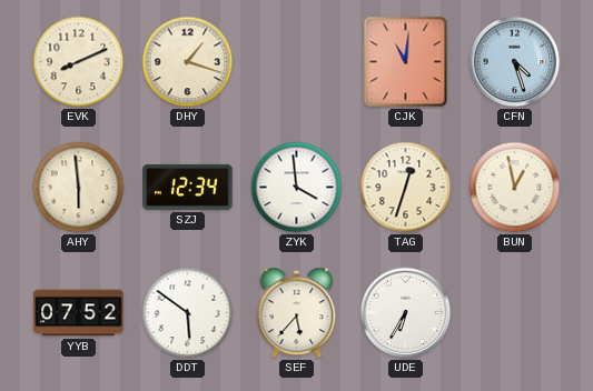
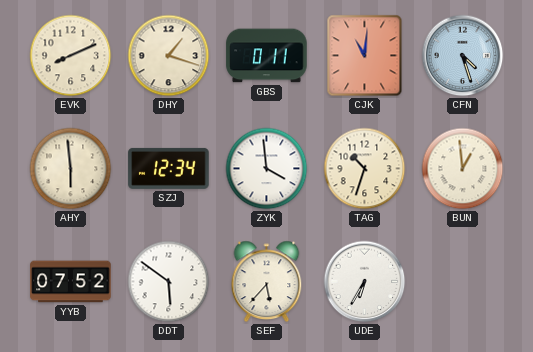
GBS: none -> 0:11 (267, 56)
TAG: 12:33 -> 10:33 (365, 169)
BUN: 12:58 -> 12:59 (463, 169)
